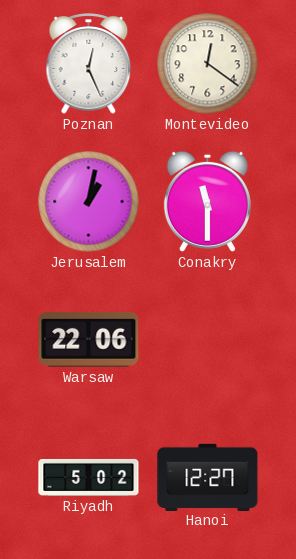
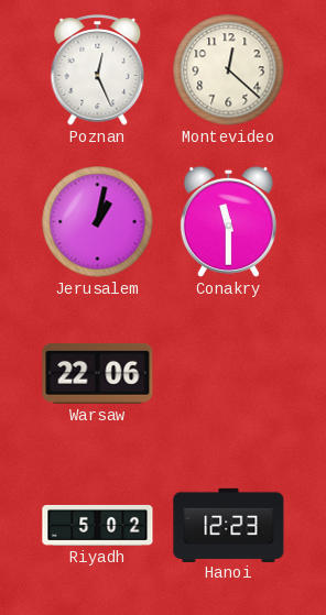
Montevideo: 12:21 -> 12:22 (229, 70)
Hanoi: 12:27 -> 12:23 (229, 525)
